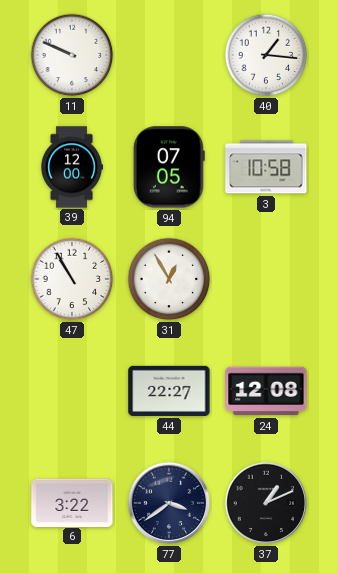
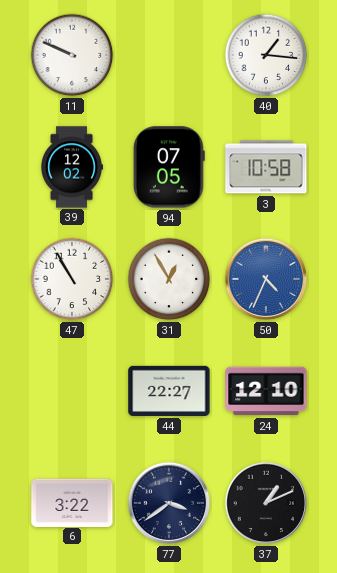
39: 12:00 -> 12:02 (72, 167)
50: none -> 4:34 (266, 279)
24: 12:08 -> 12:10 (266, 391)
